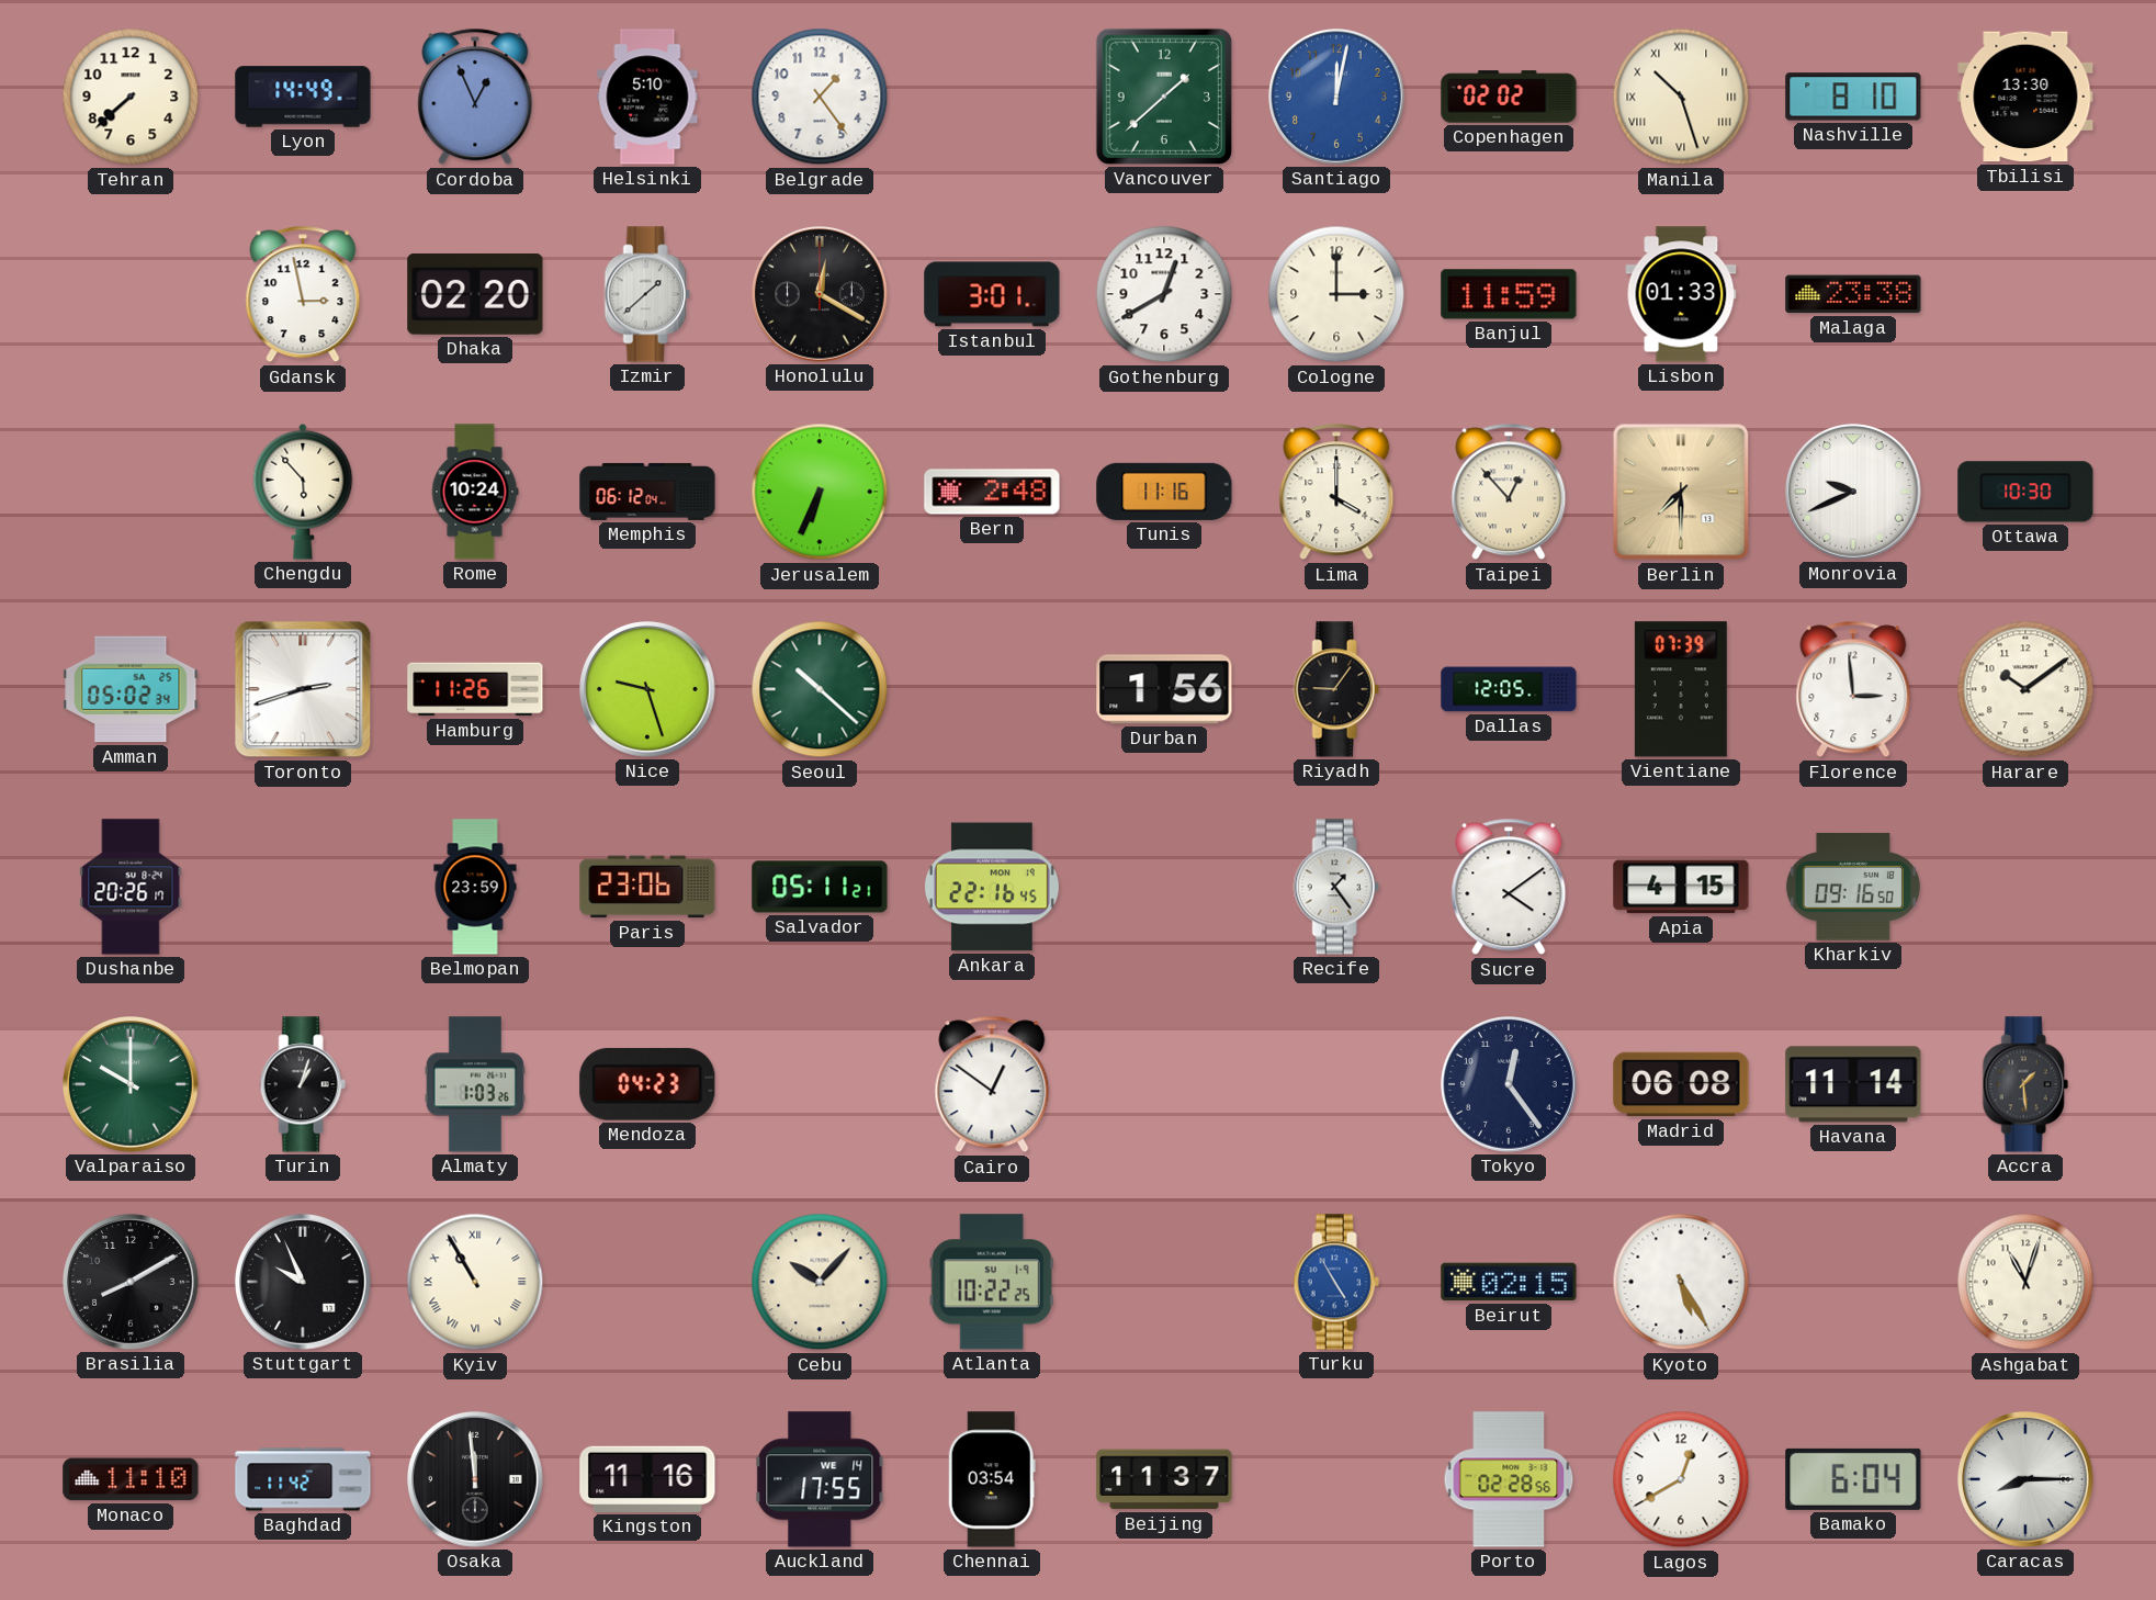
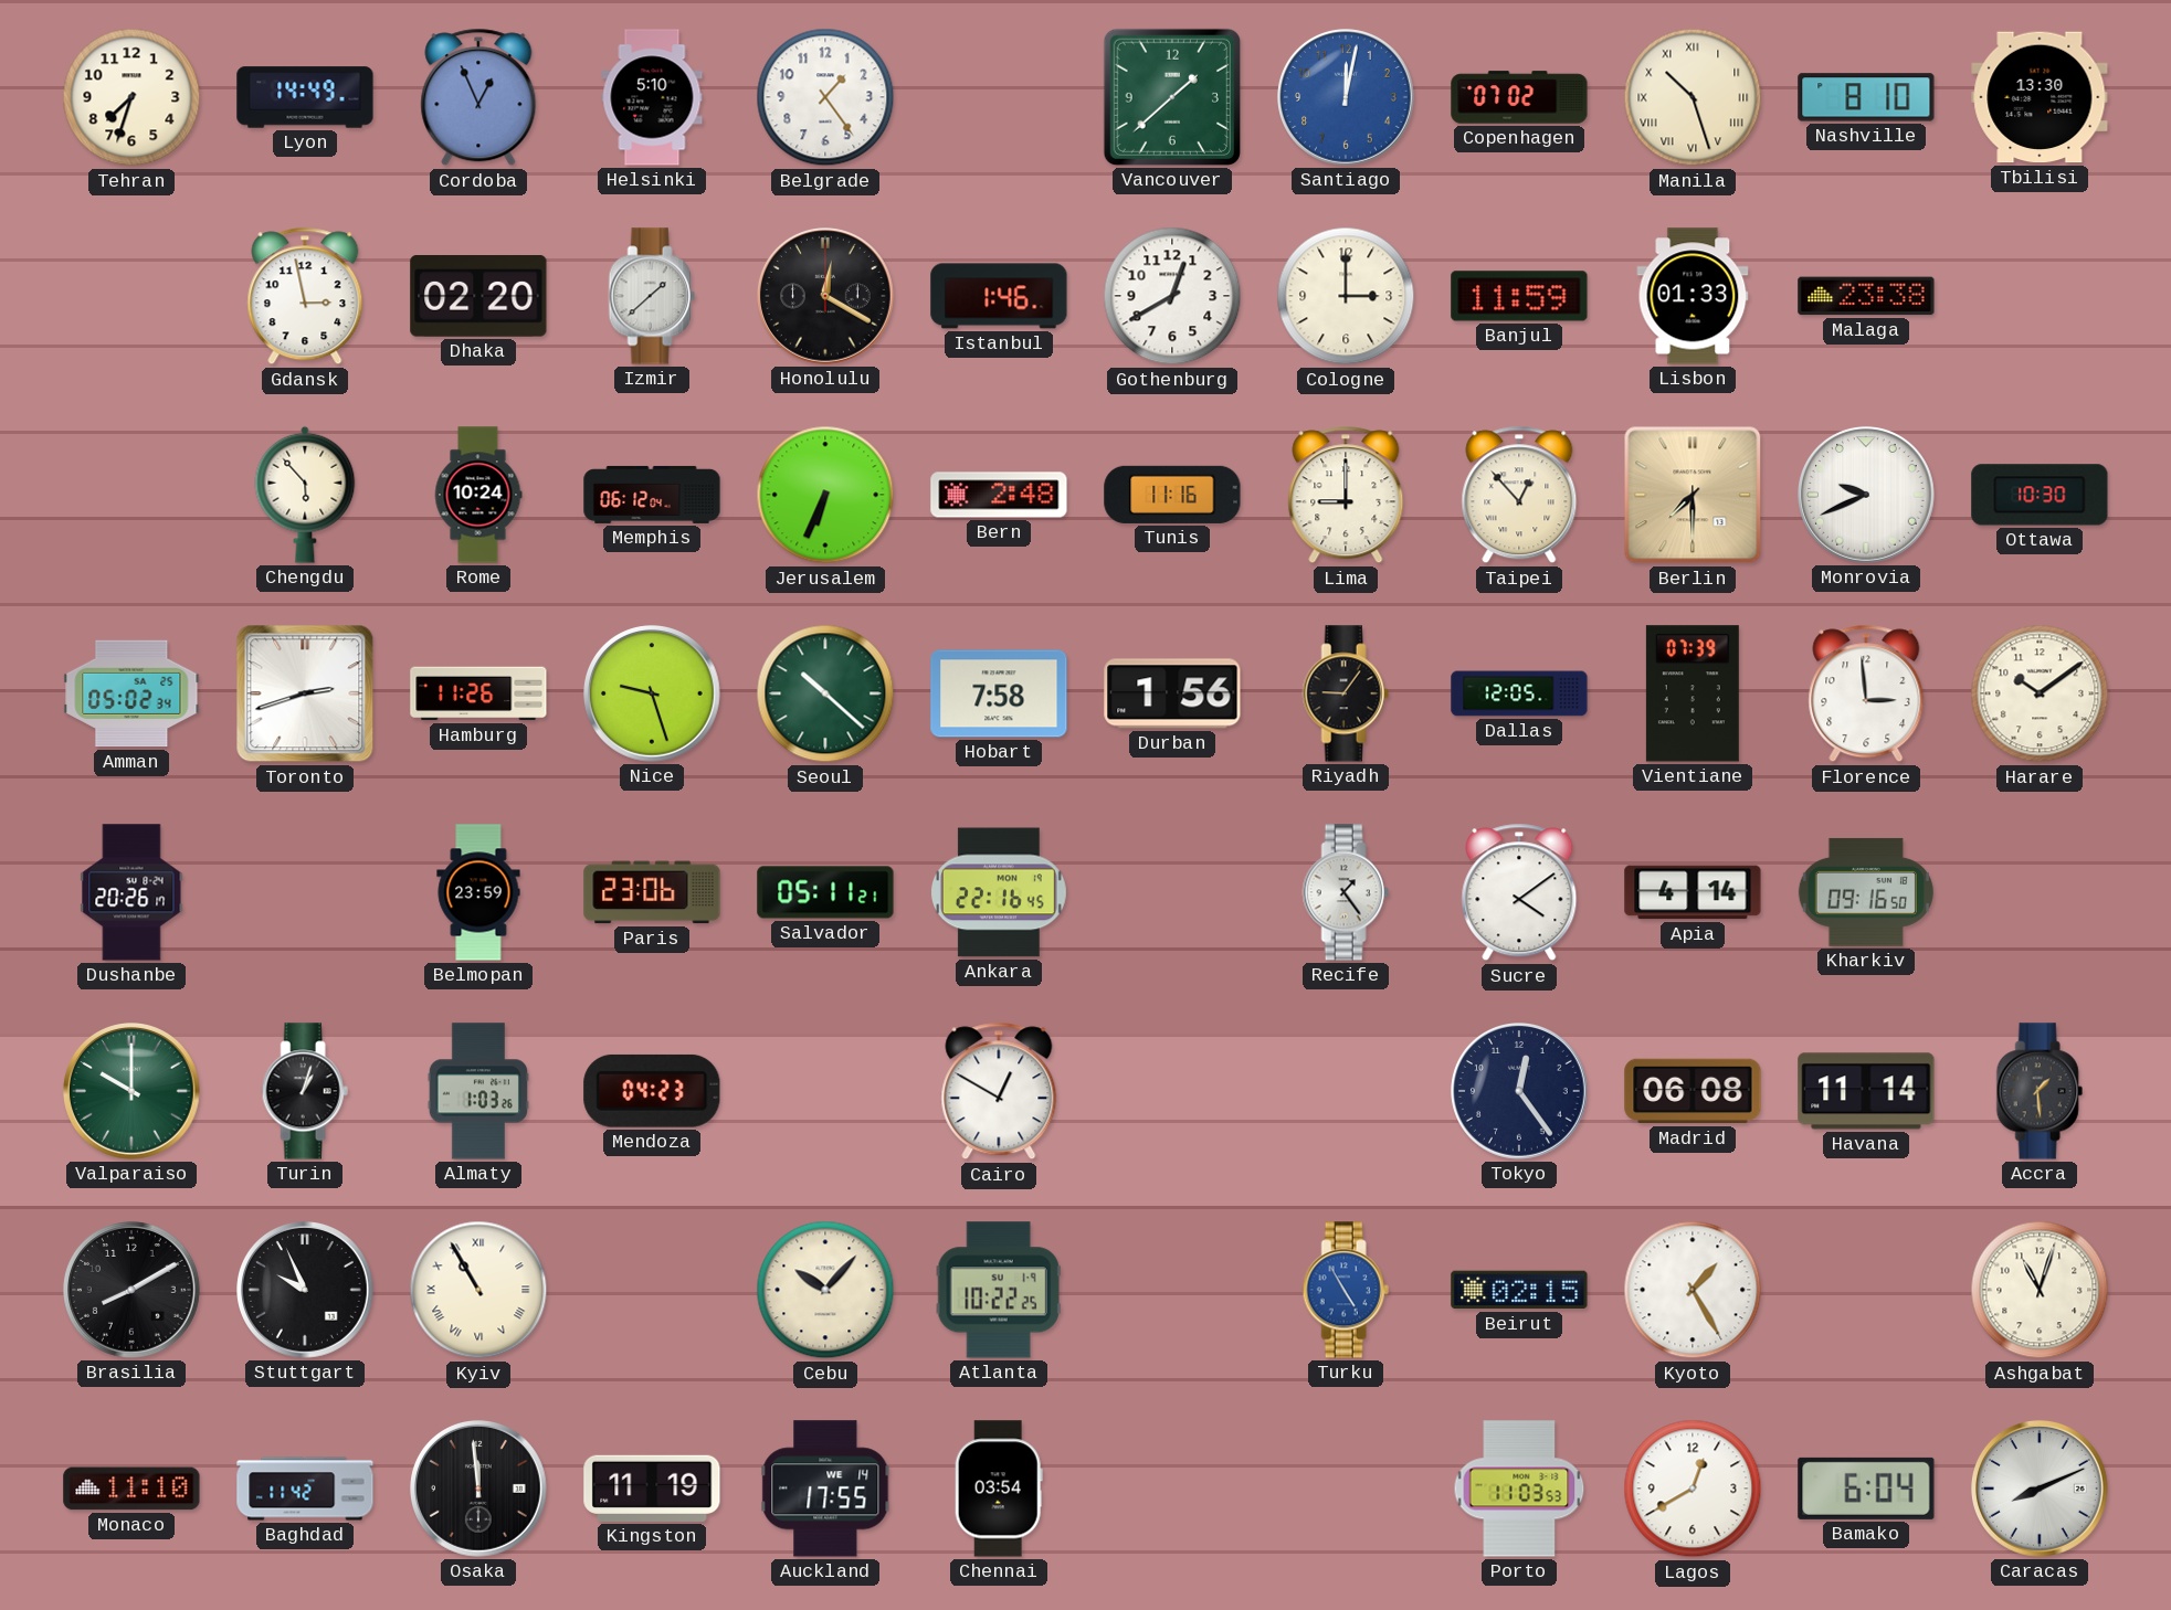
Tehran: 7:38 -> 7:33 (131, 97)
Copenhagen: 02:02 -> 07:02 (1519, 97)
Istanbul: 3:01 -> 1:46 (999, 296)
Lima: 4:00 -> 9:00 (1346, 495)
Hobart: none -> 7:58 (999, 693)
Apia: 4:15 -> 4:14 (1693, 892)
Cairo: 12:51 -> 12:50 (999, 1091)
Kyoto: 5:25 -> 1:25 (1693, 1290)
Kingston: 11:16 -> 11:19 (652, 1489)
Beijing: 11:37 -> none (1164, 1479)
Porto: 02:28 -> 11:03 (1519, 1489)
Caracas: 8:15 -> 8:11 (2041, 1490)
